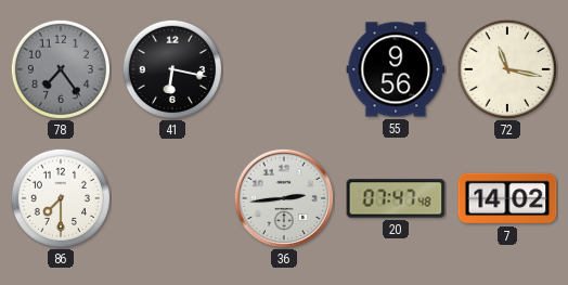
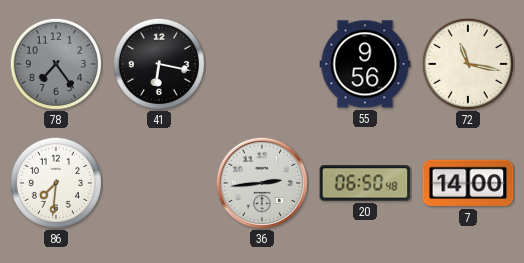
86: 7:30 -> 7:31 (55, 182)
20: 07:47 -> 06:50 (365, 183)
7: 14:02 -> 14:00 (468, 183)
